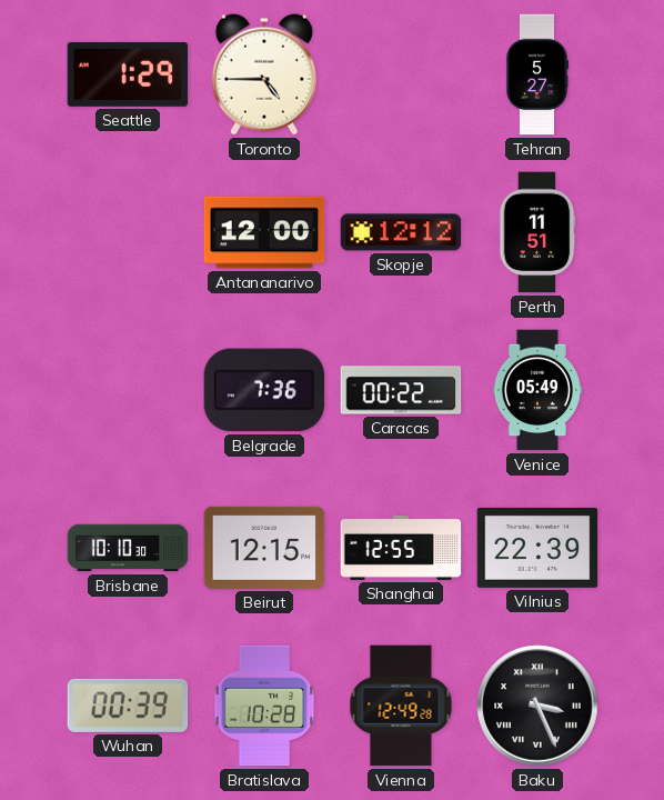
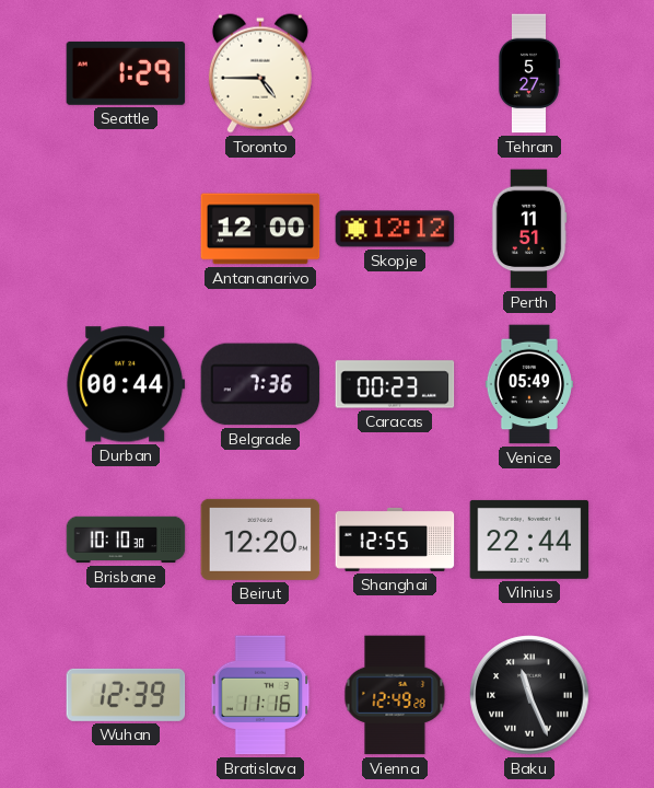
Durban: none -> 00:44 (126, 384)
Caracas: 00:22 -> 00:23 (395, 384)
Beirut: 12:15 -> 12:20 (260, 540)
Vilnius: 22:39 -> 22:44 (529, 540)
Wuhan: 00:39 -> 12:39 (126, 695)
Bratislava: 10:28 -> 11:16 (260, 695)
Baku: 3:26 -> 11:26 (529, 695)
